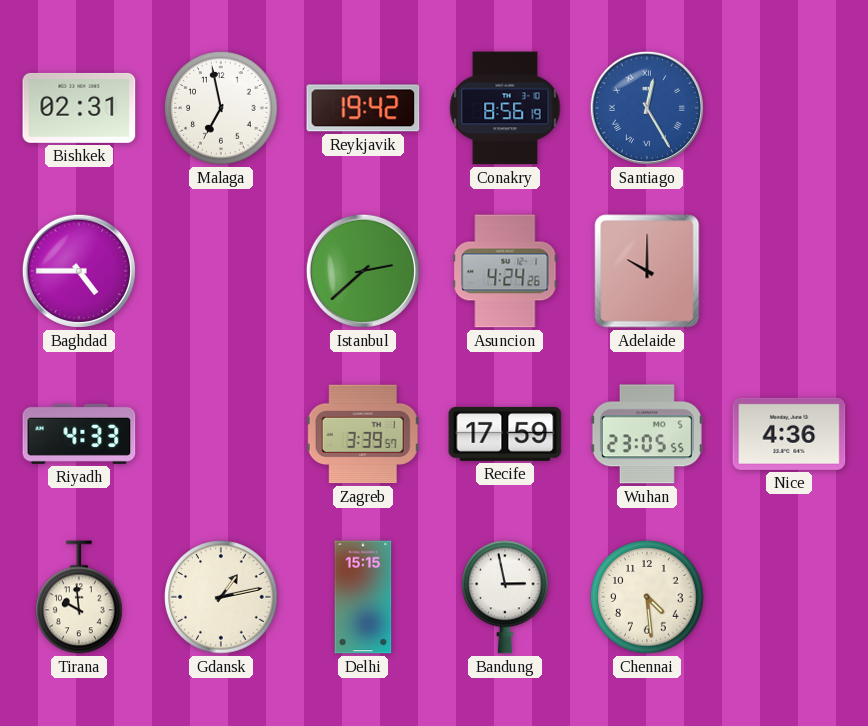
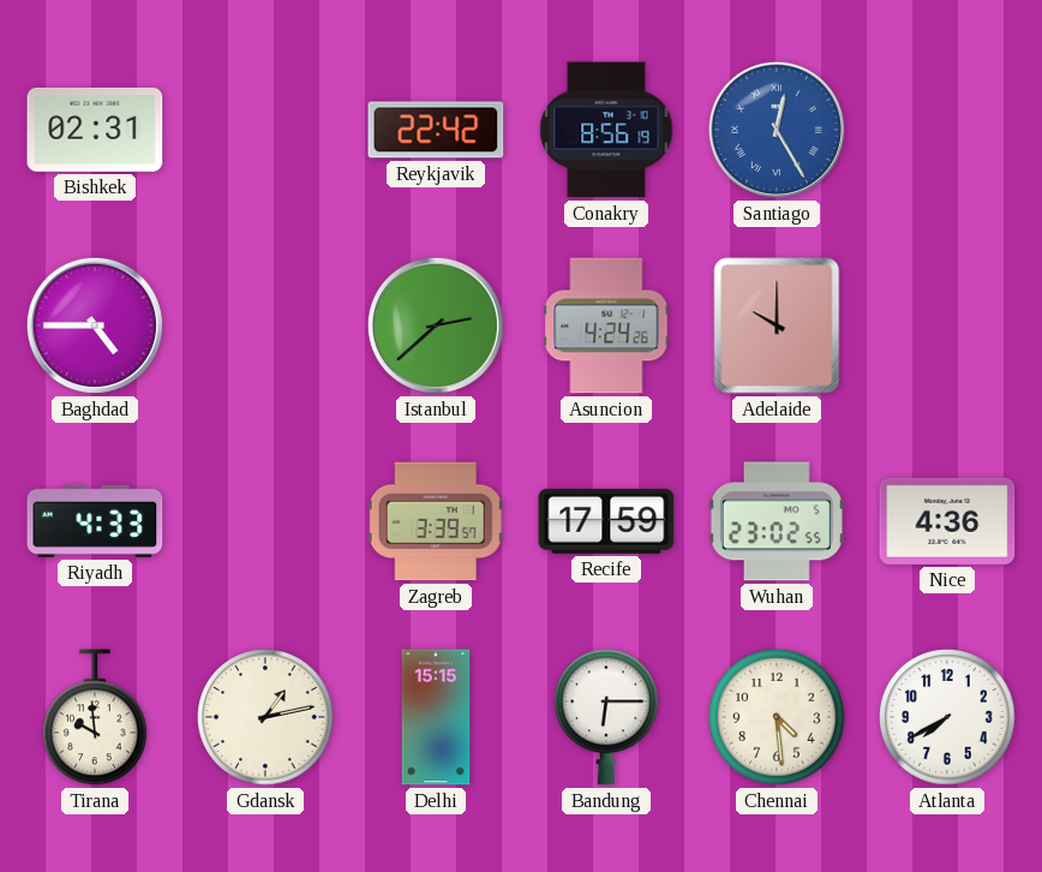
Malaga: 6:58 -> none (221, 108)
Reykjavik: 19:42 -> 22:42 (436, 130)
Wuhan: 23:05 -> 23:02 (777, 521)
Bandung: 2:58 -> 6:15 (606, 717)
Atlanta: none -> 7:40 (947, 717)
